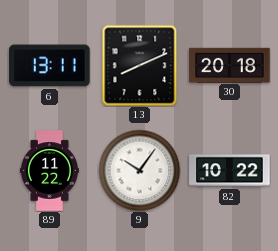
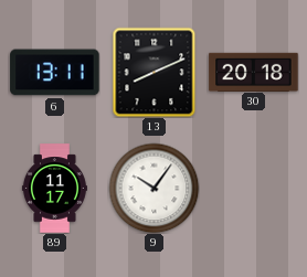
89: 11:22 -> 11:17 (54, 189)
82: 10:22 -> none (230, 171)
